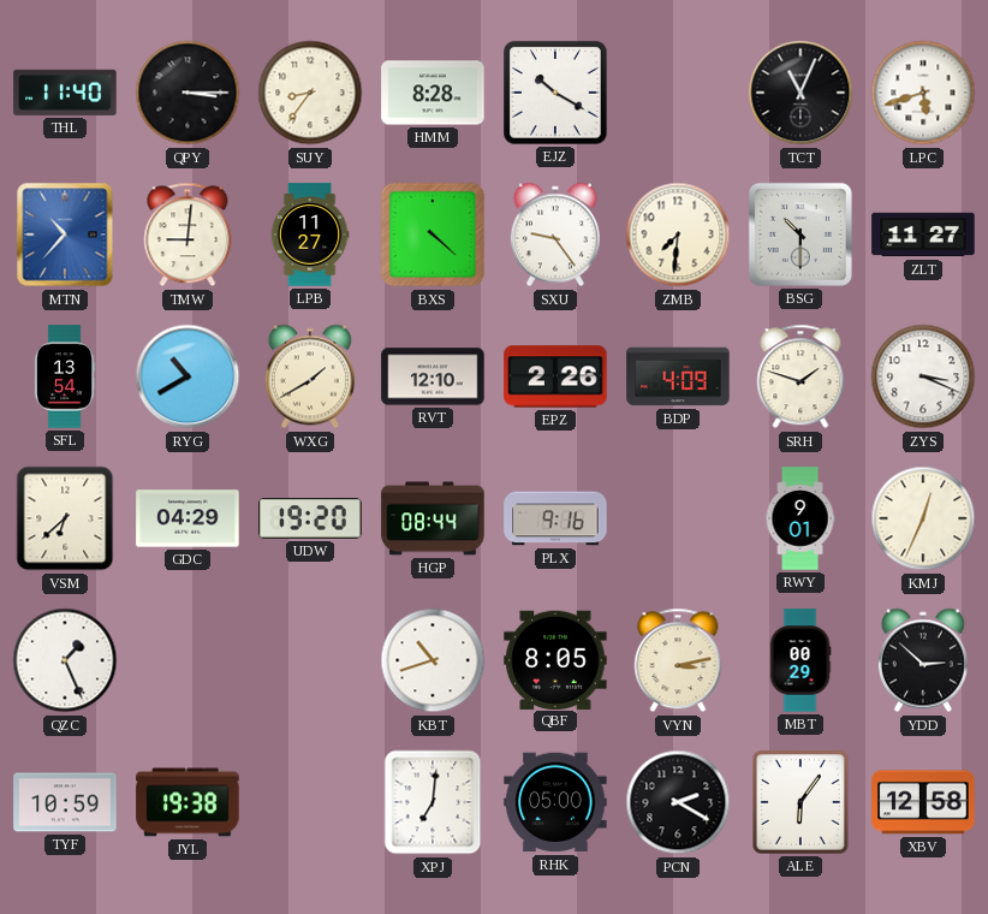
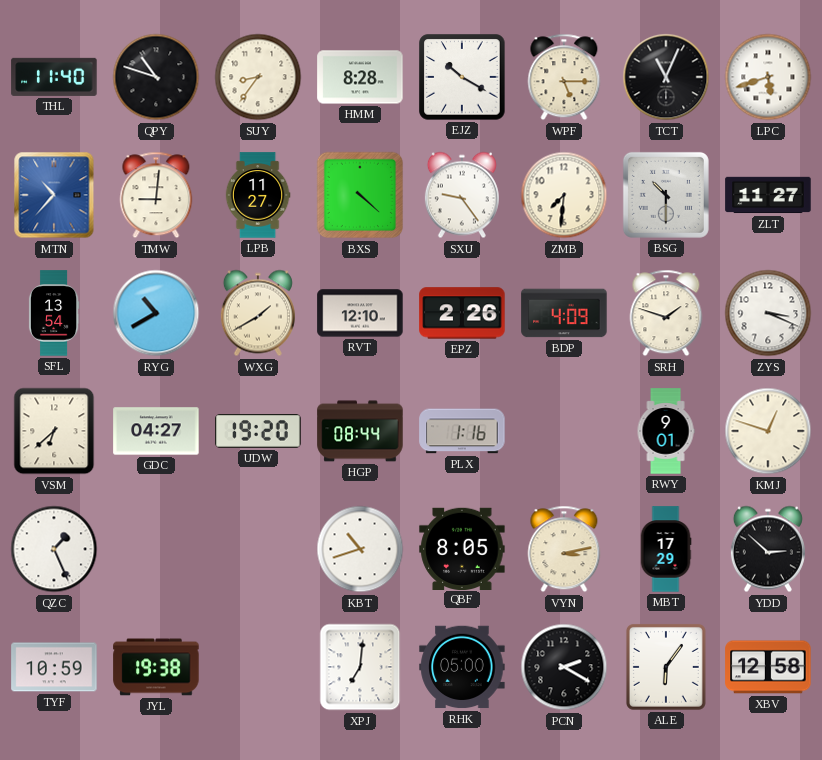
QPY: 3:15 -> 10:48 (156, 77)
WPF: none -> 5:15 (564, 77)
GDC: 04:29 -> 04:27 (156, 431)
PLX: 9:16 -> 1:16 (462, 431)
KMJ: 12:34 -> 12:48 (768, 431)
MBT: 00:29 -> 17:29 (666, 549)
